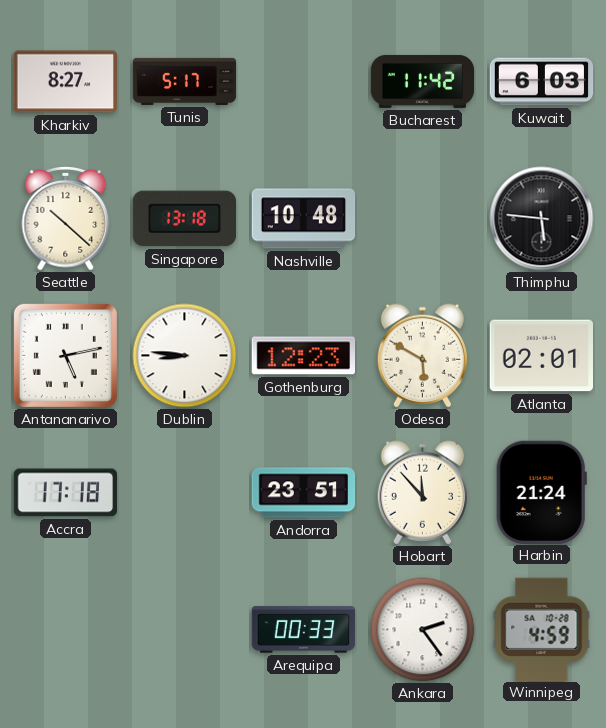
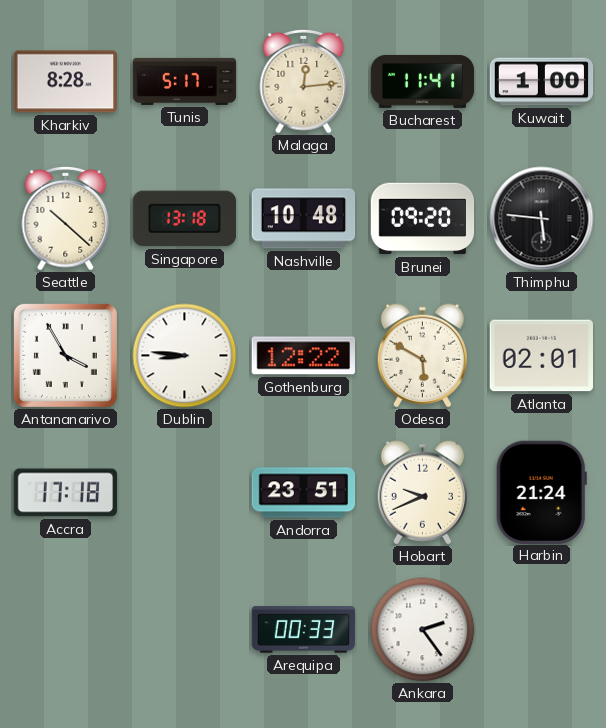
Kharkiv: 8:27 -> 8:28 (65, 82)
Malaga: none -> 12:14 (304, 81)
Bucharest: 11:42 -> 11:41 (423, 81)
Kuwait: 6:03 -> 1:00 (542, 82)
Brunei: none -> 09:20 (423, 219)
Antananarivo: 5:13 -> 3:55 (65, 355)
Gothenburg: 12:23 -> 12:22 (303, 356)
Hobart: 11:53 -> 9:41 (422, 493)
Winnipeg: 4:59 -> none (542, 629)
